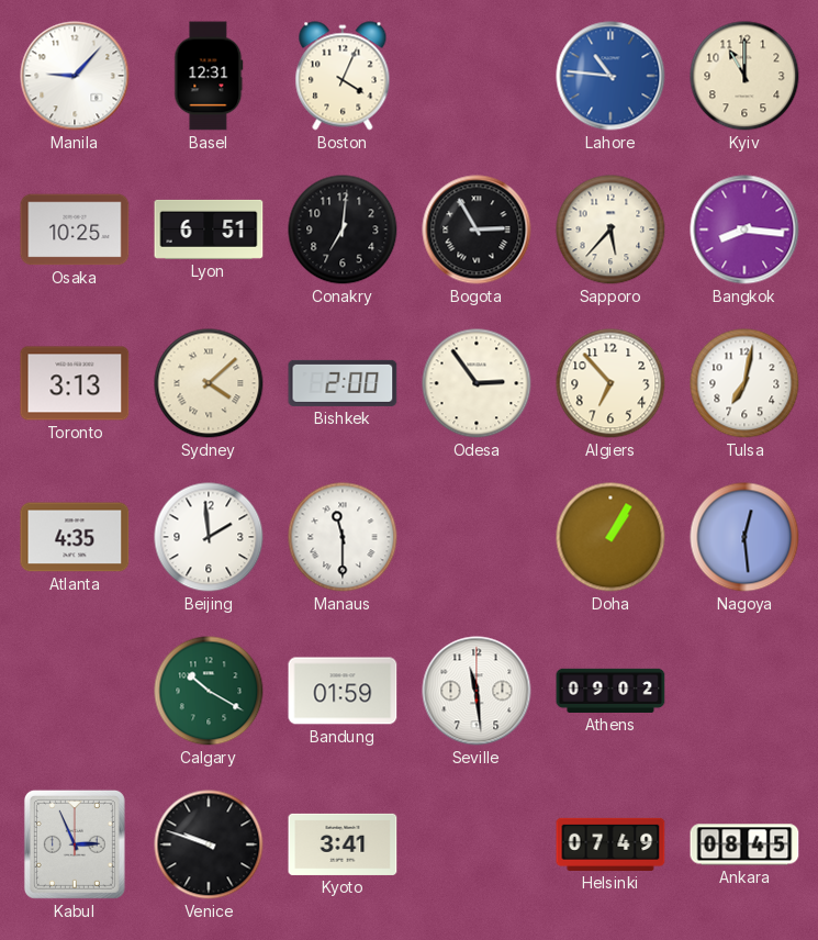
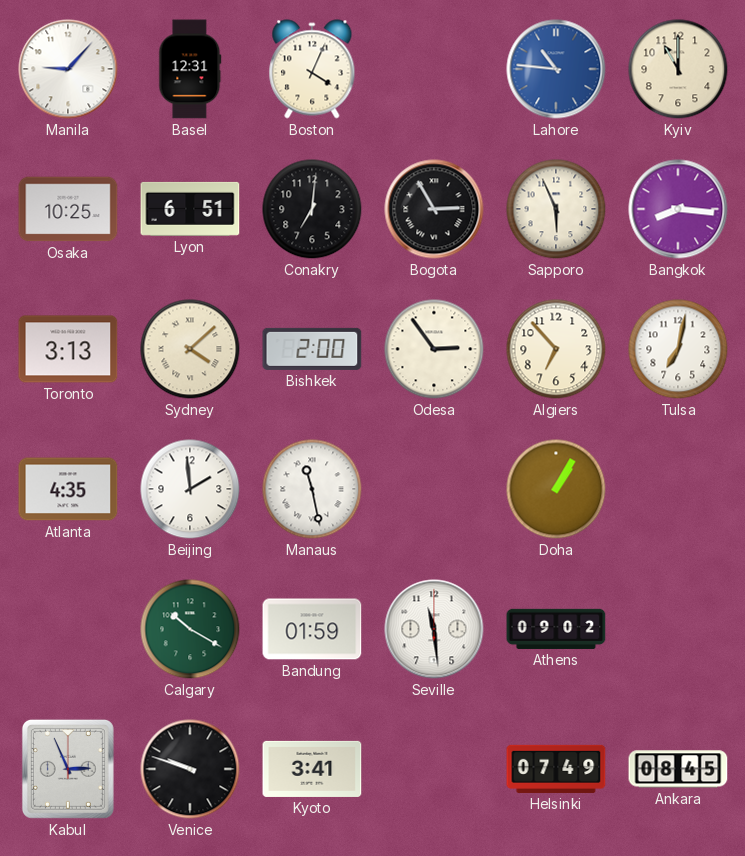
Sapporo: 5:37 -> 5:56 (556, 209)
Manaus: 11:30 -> 11:28 (312, 489)
Nagoya: 12:29 -> none (744, 537)
